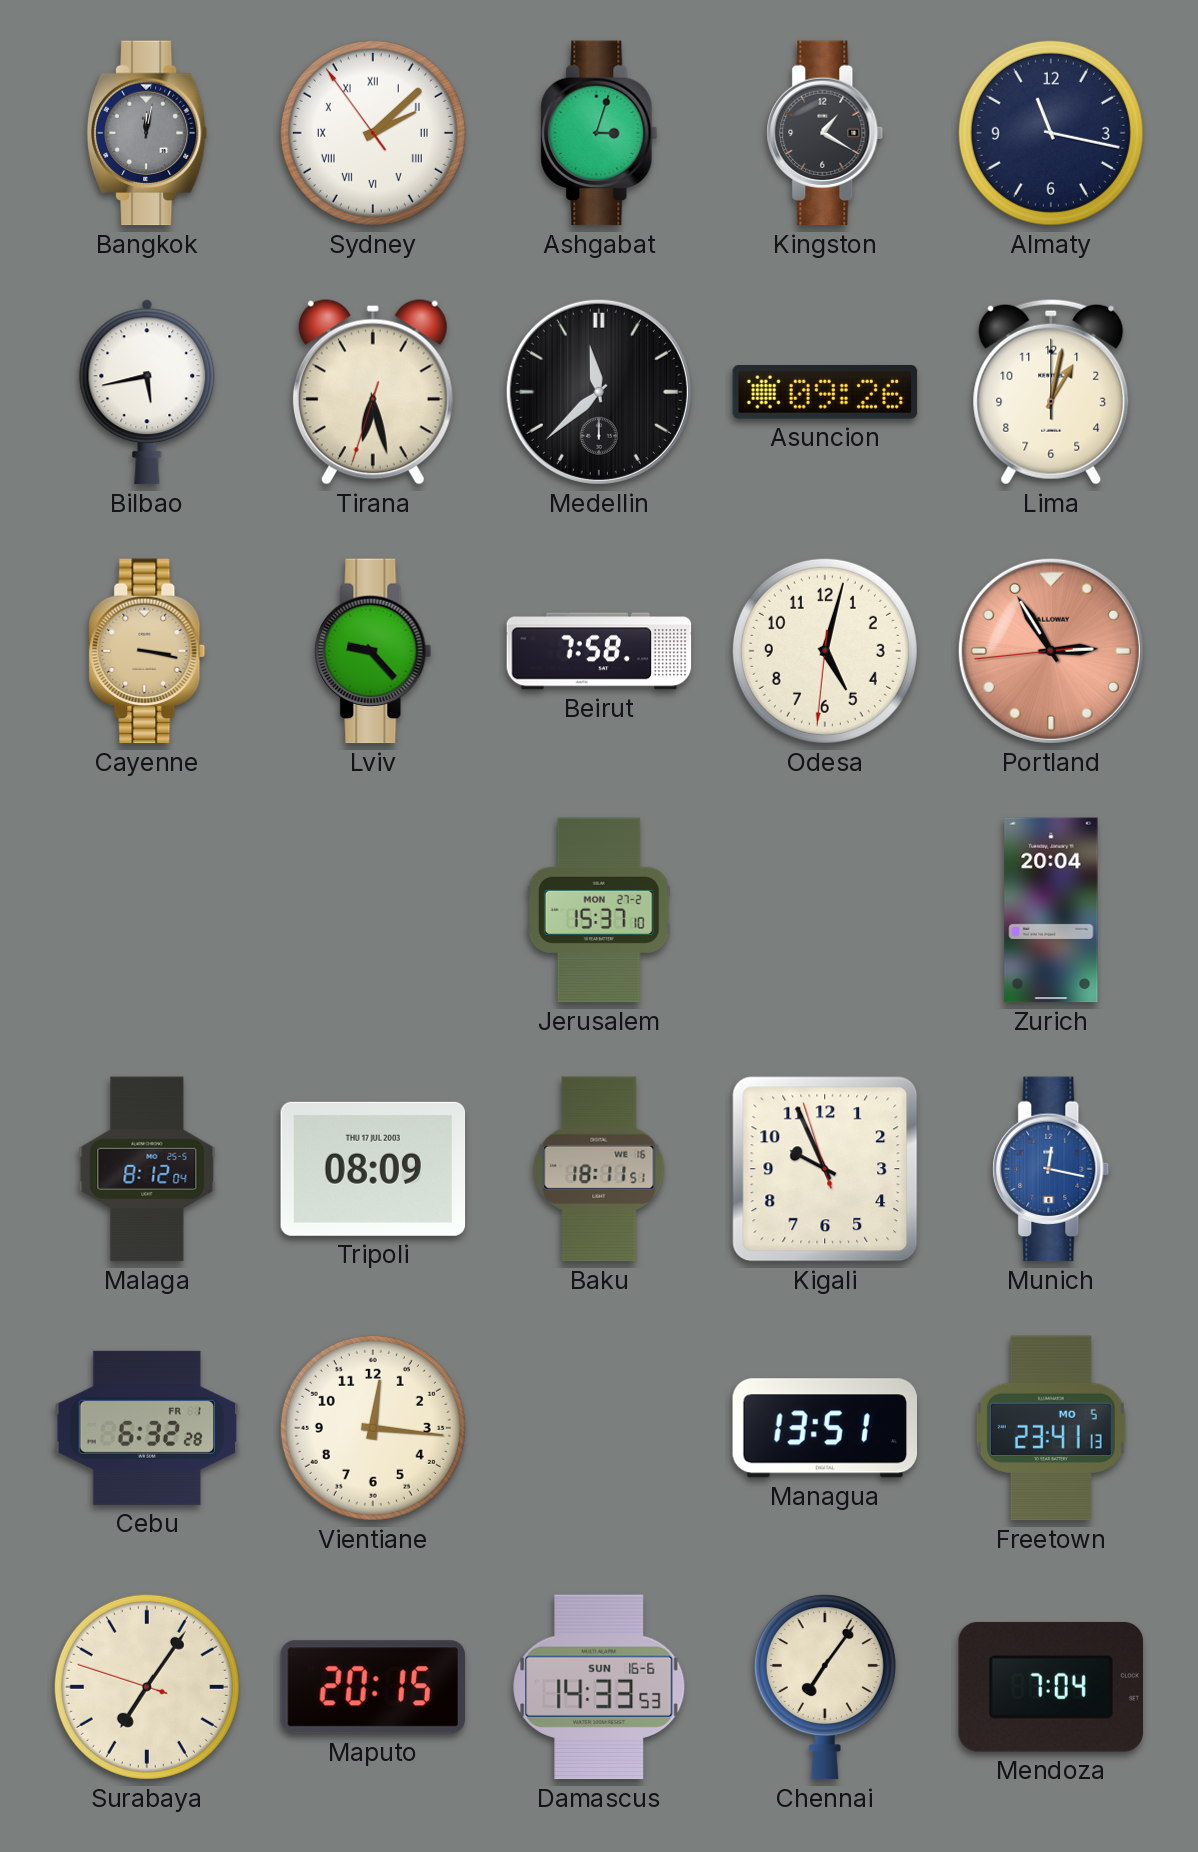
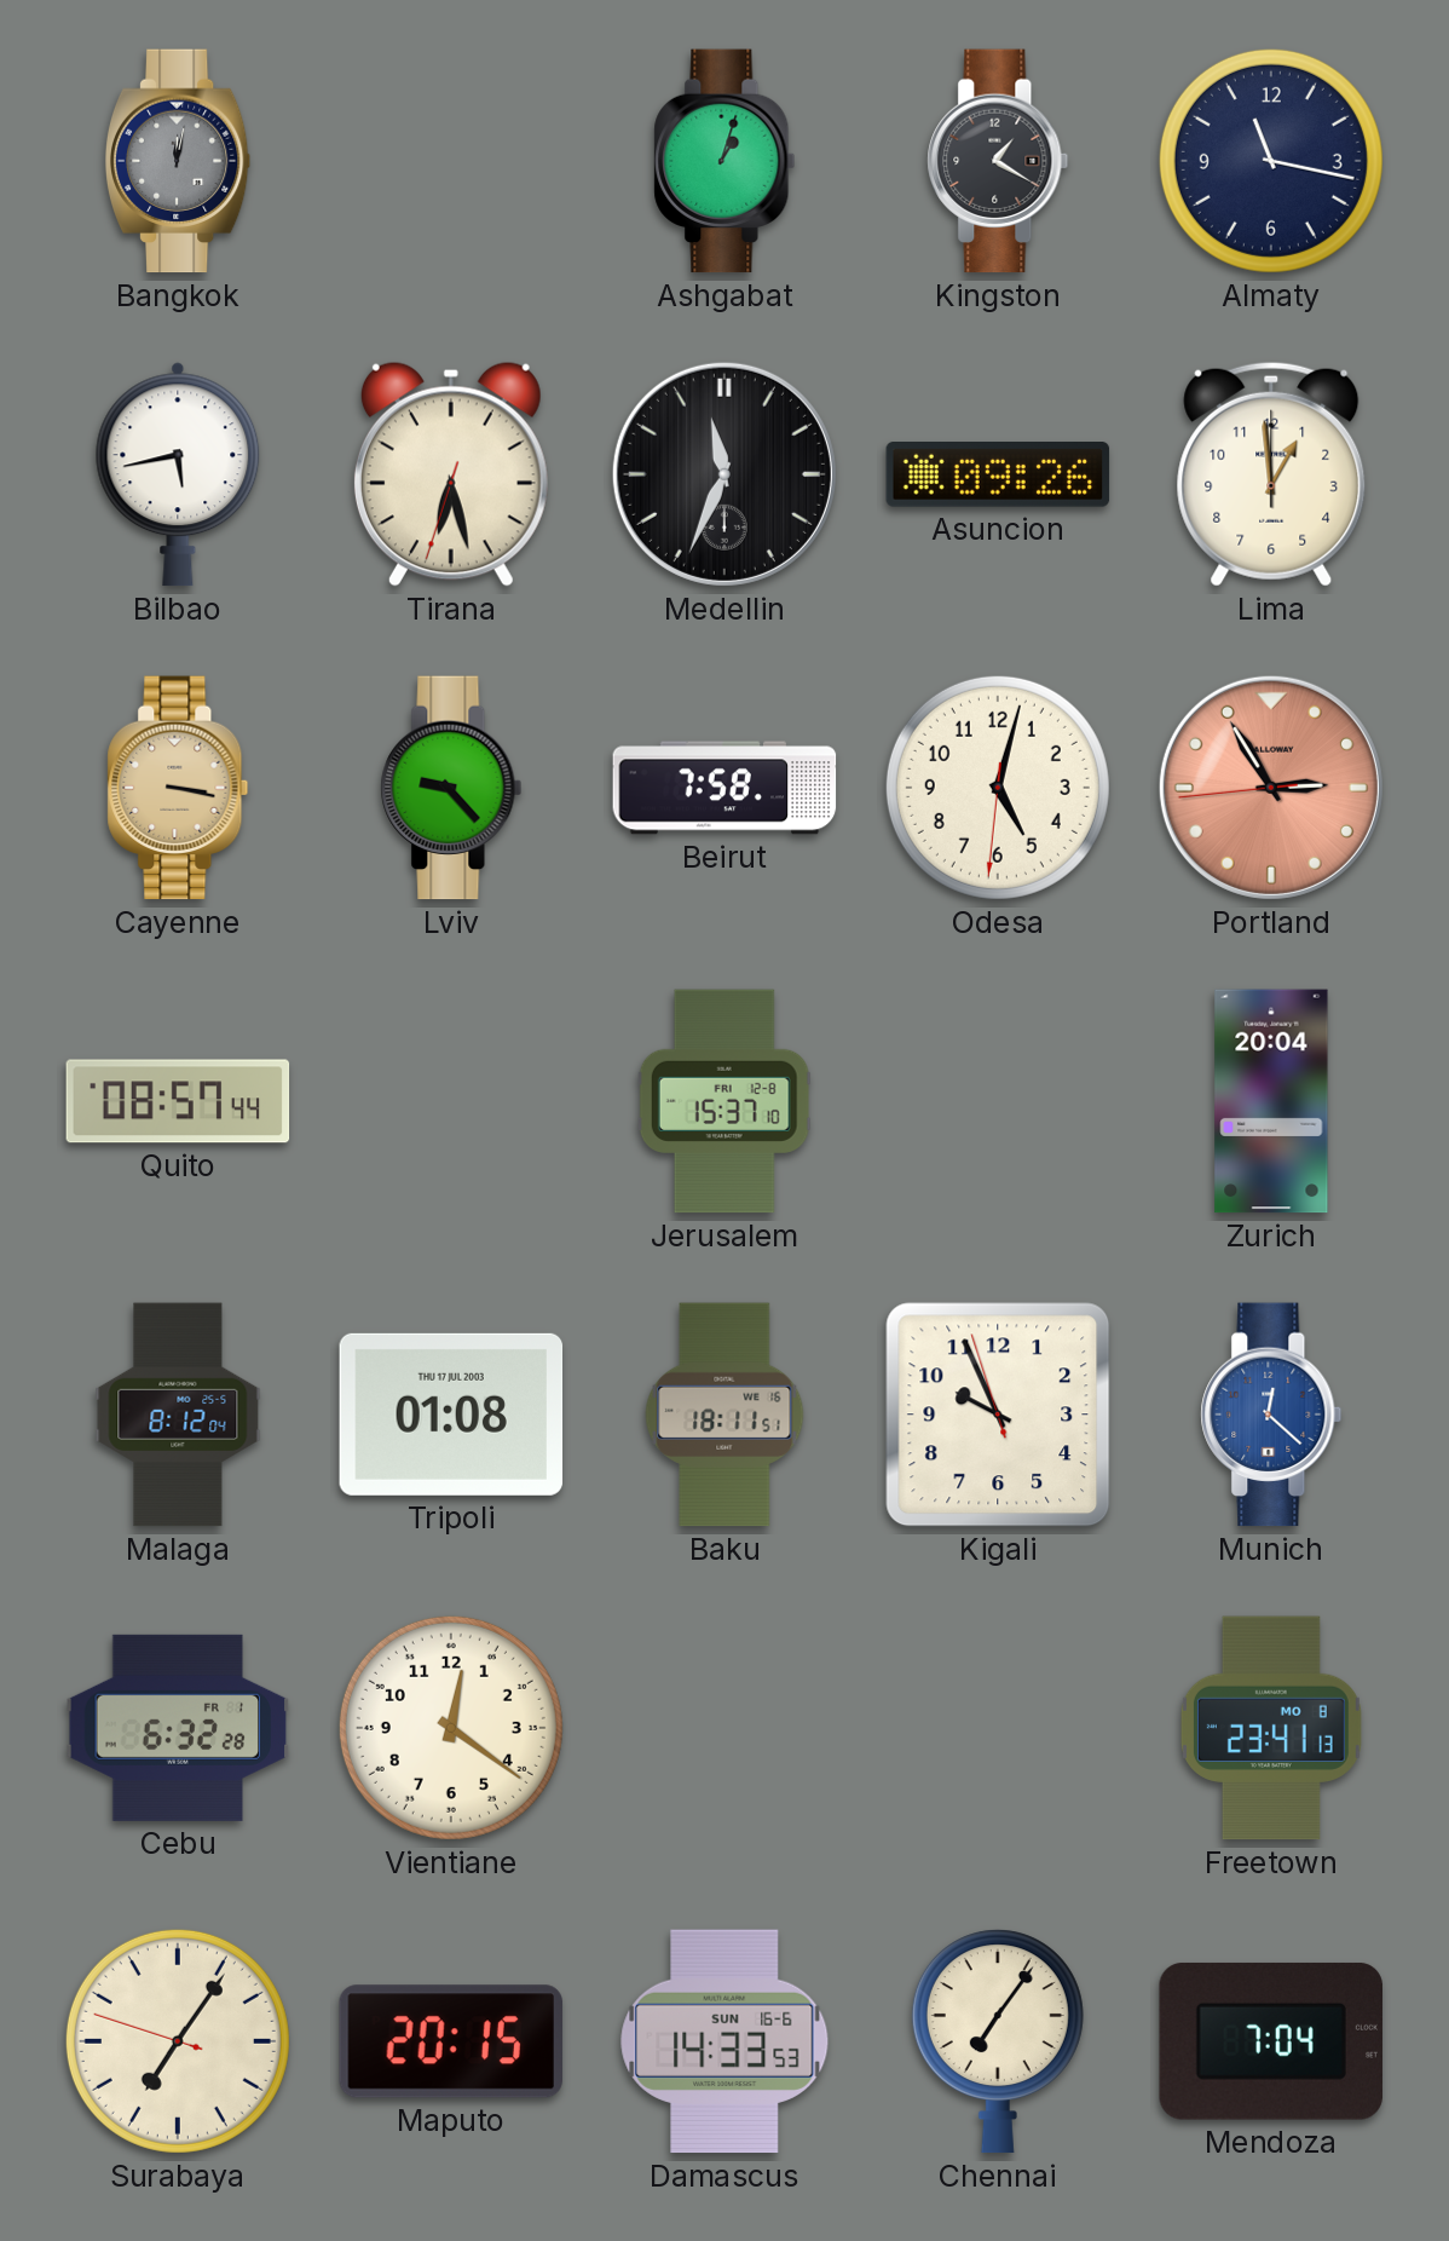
Sydney: 2:07 -> none (373, 133)
Ashgabat: 3:03 -> 1:03 (724, 161)
Medellin: 11:38 -> 11:34 (724, 474)
Lima: 1:02 -> 12:59 (1271, 474)
Quito: none -> 08:57 (178, 1101)
Jerusalem date: MON 27-2 -> FRI 12-8 (724, 1101)
Tripoli: 08:09 -> 01:08 (451, 1415)
Munich: 12:17 -> 12:22 (1271, 1415)
Vientiane: 12:16 -> 12:21 (451, 1728)
Managua: 13:51 -> none (825, 1428)
Freetown date: MO 5 -> MO 8 (1271, 1728)
